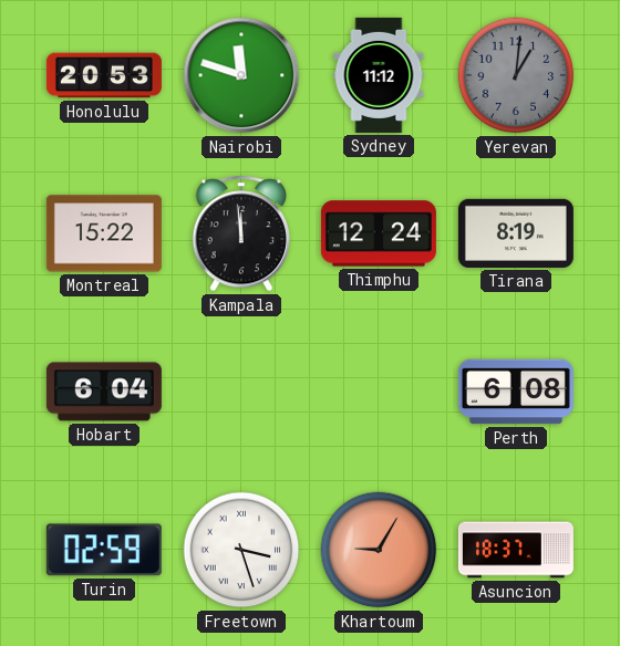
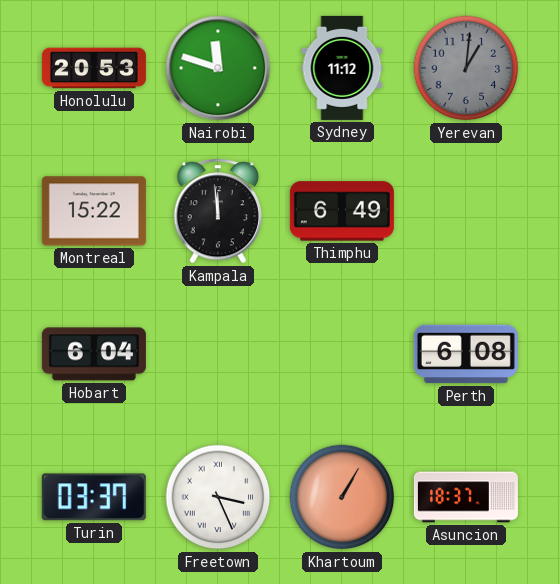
Thimphu: 12:24 -> 6:49 (342, 211)
Tirana: 8:19 -> none (516, 233)
Turin: 02:59 -> 03:37 (94, 497)
Freetown: 3:27 -> 3:26 (218, 497)
Khartoum: 9:05 -> 1:05 (342, 497)
